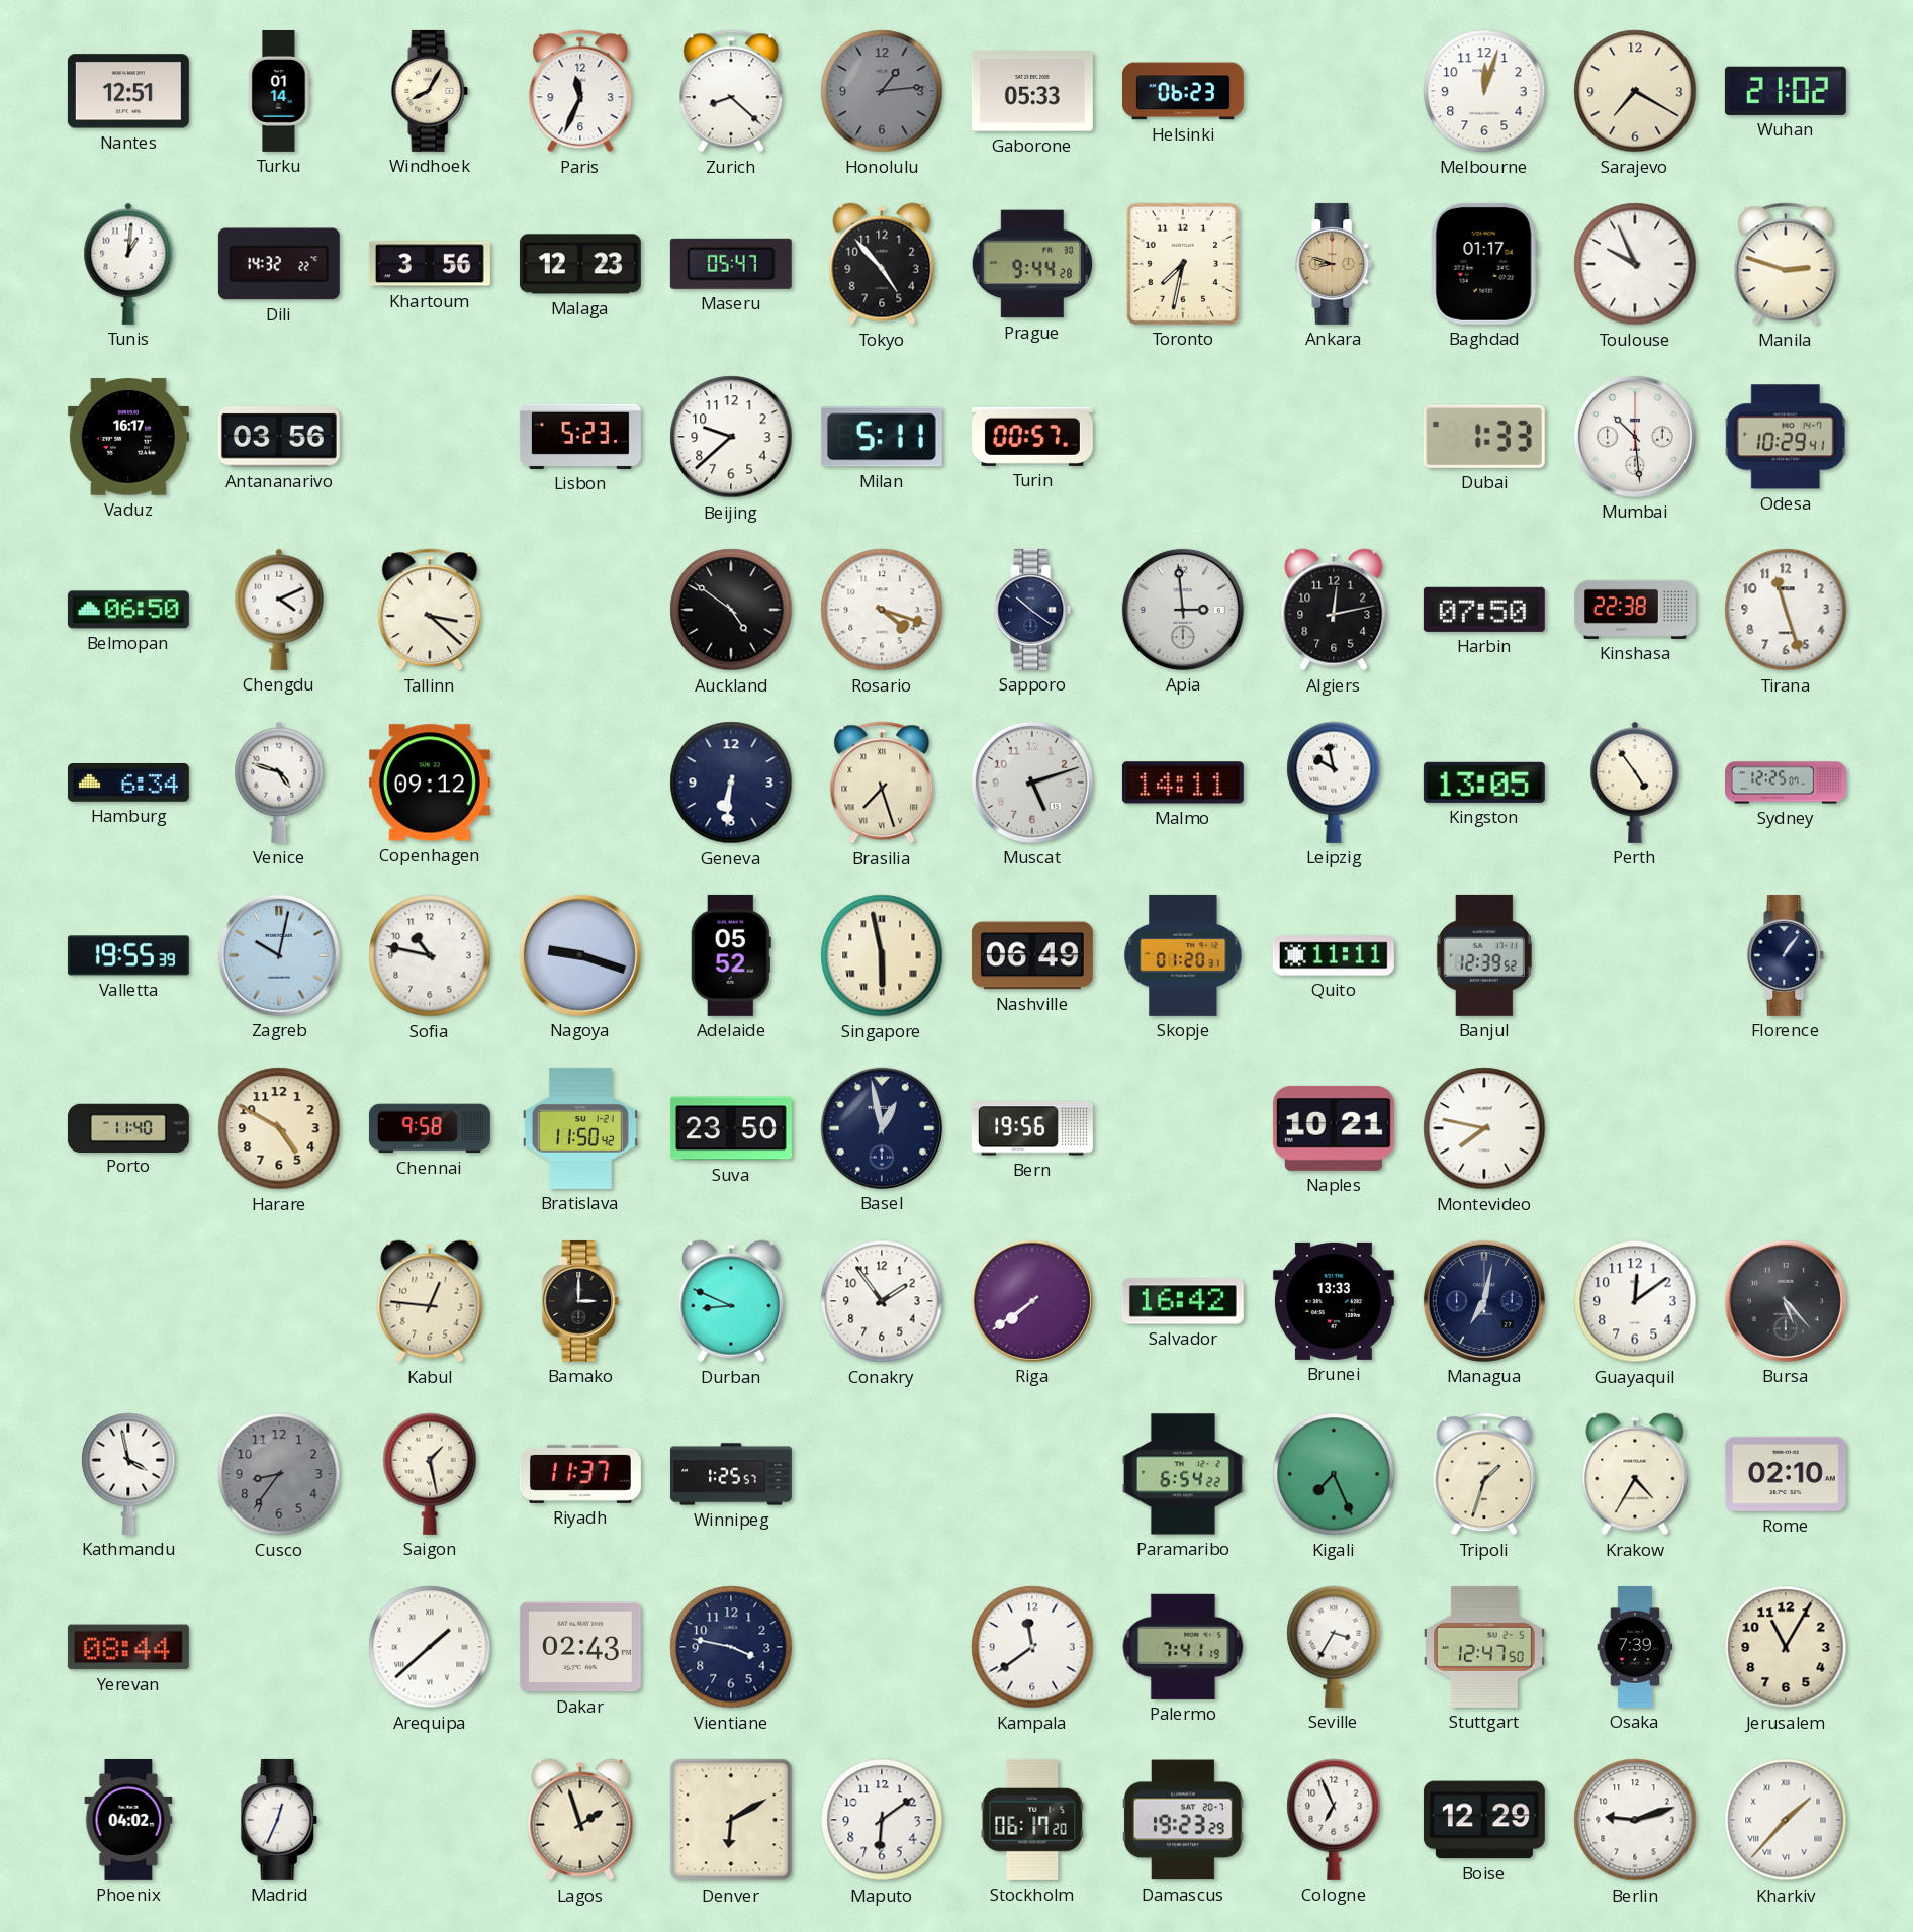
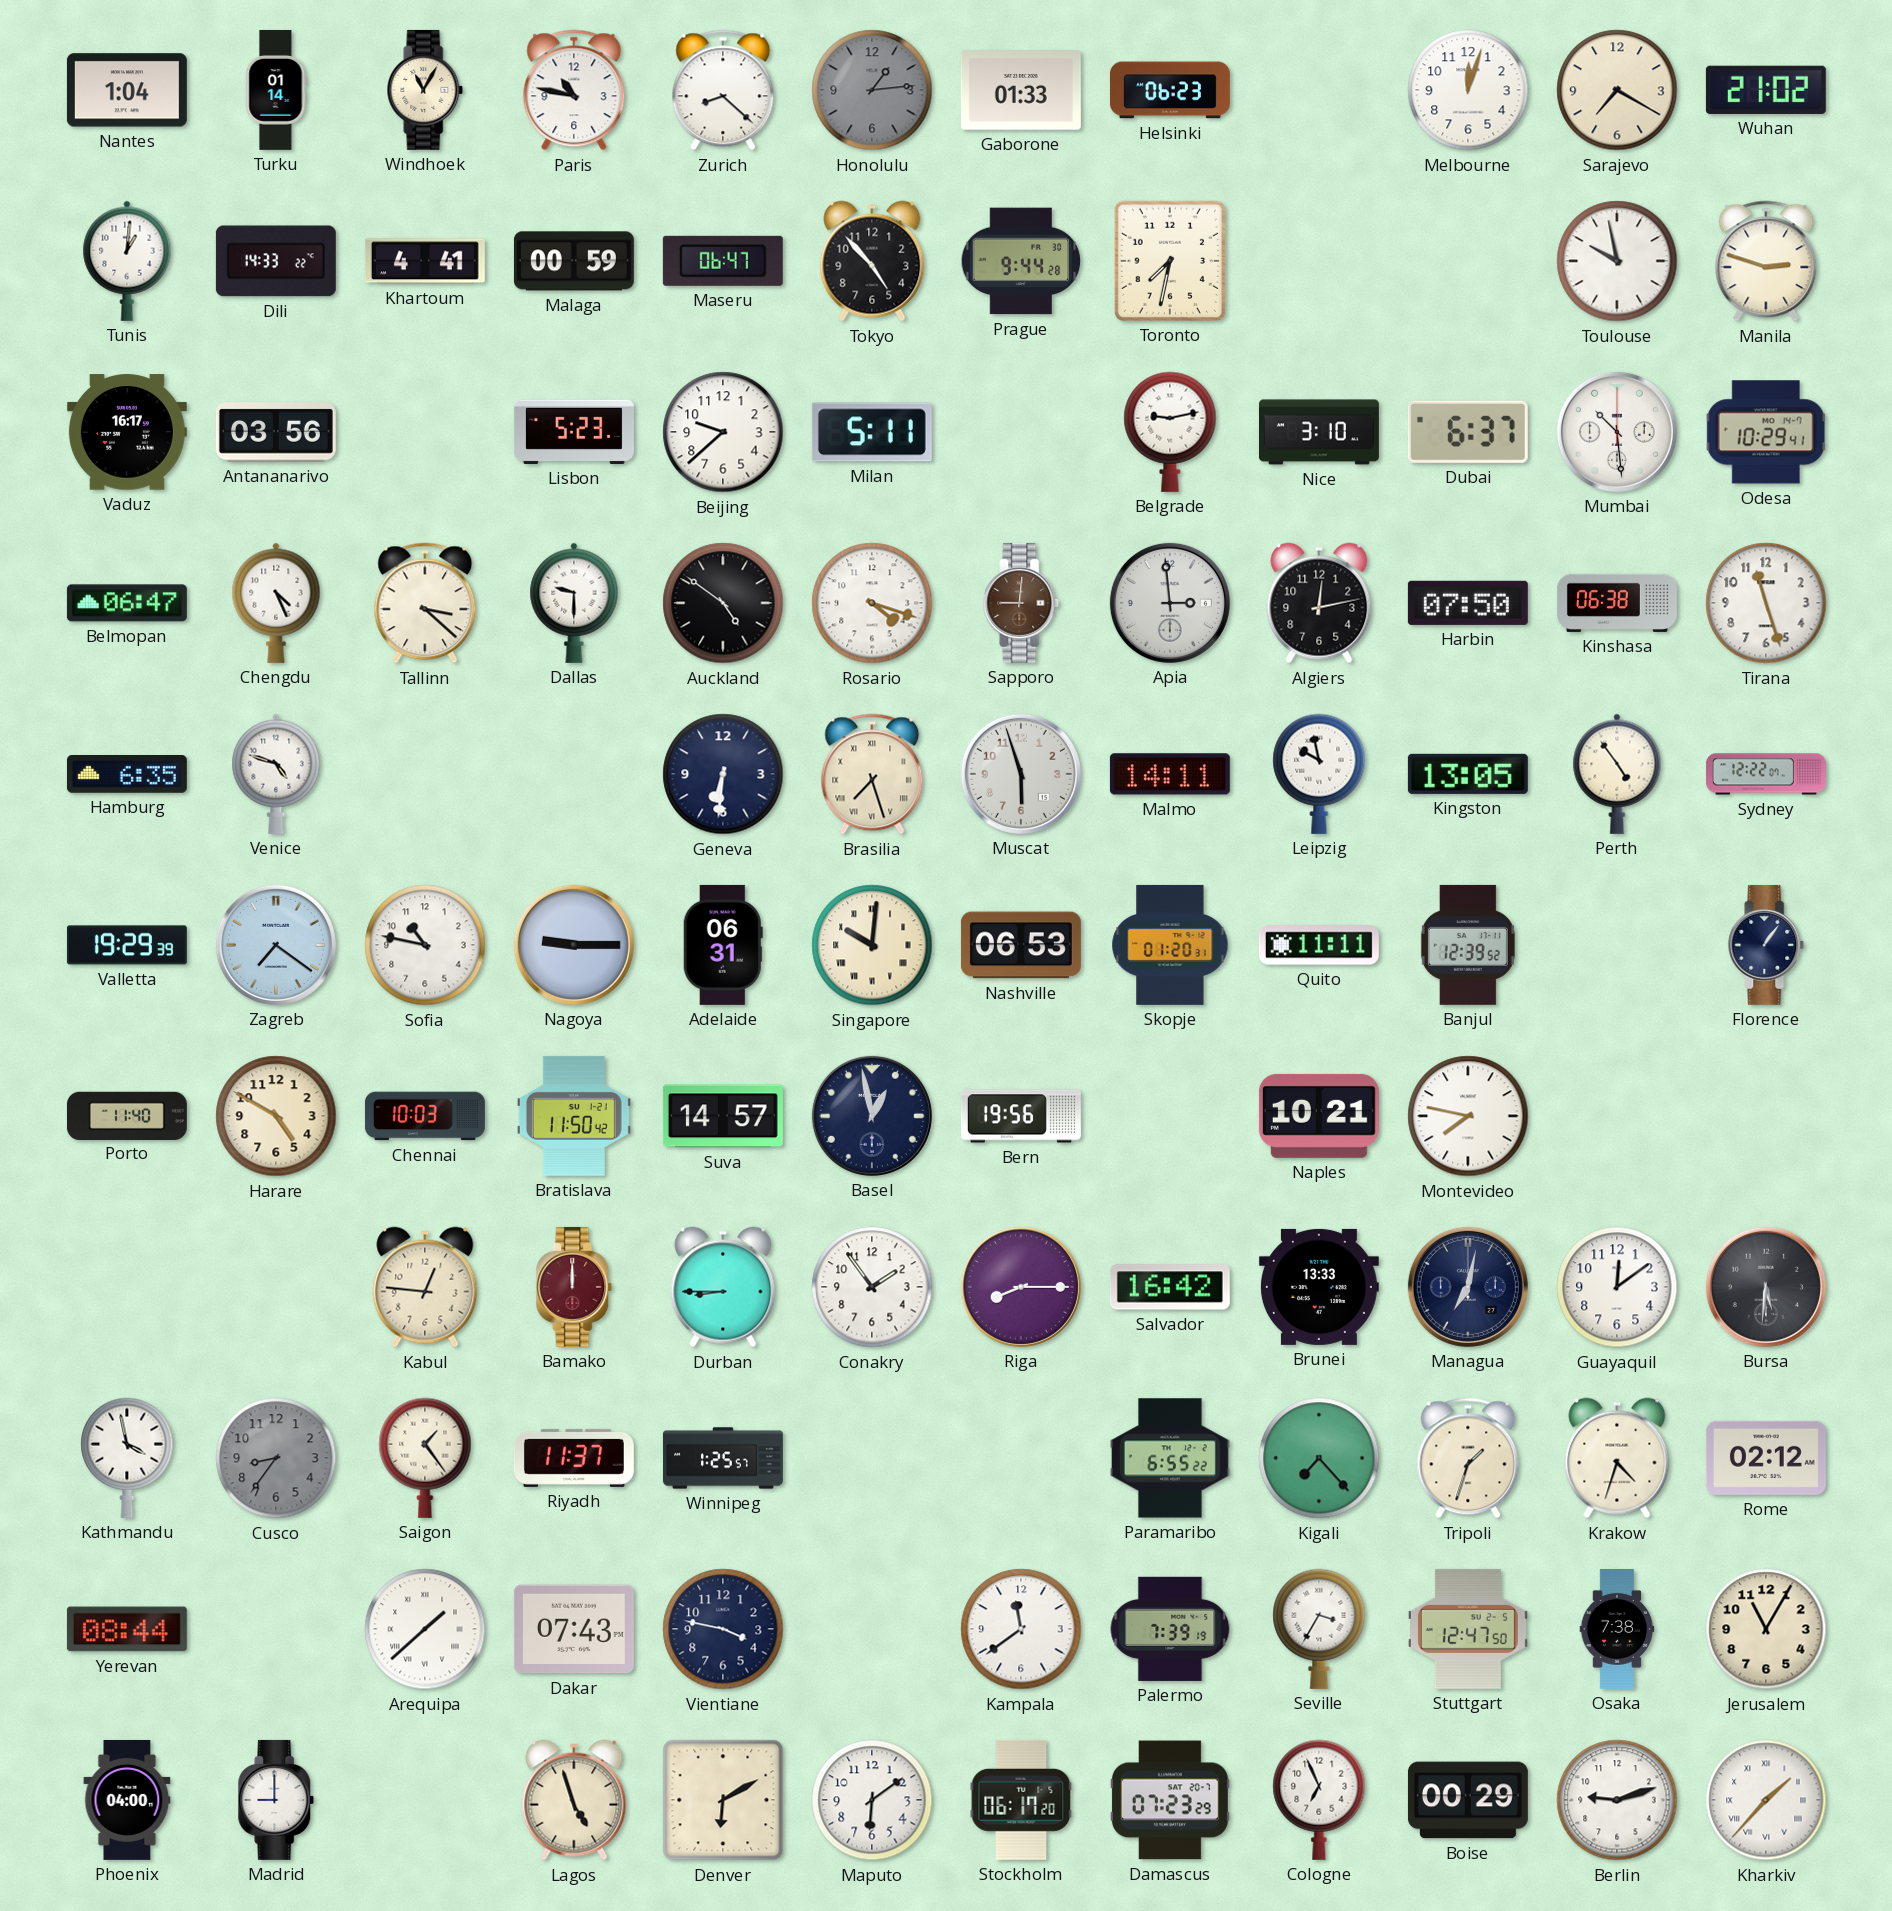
Nantes: 12:51 -> 1:04 (127, 90)
Windhoek: 8:05 -> 11:05 (425, 90)
Paris: 11:34 -> 10:47 (574, 90)
Gaborone: 05:33 -> 01:33 (1021, 90)
Dili: 14:32 -> 14:33 (276, 261)
Khartoum: 3:56 -> 4:41 (425, 261)
Malaga: 12:23 -> 00:59 (574, 261)
Maseru: 05:47 -> 06:47 (723, 261)
Ankara: 8:48 -> none (1334, 264)
Baghdad: 01:17 -> none (1484, 264)
Toulouse: 9:56 -> 9:58 (1617, 261)
Turin: 00:57 -> none (1032, 437)
Belgrade: none -> 9:13 (1170, 432)
Nice: none -> 3:10 (1319, 432)
Dubai: 1:33 -> 6:37 (1468, 432)
Belmopan: 06:50 -> 06:47 (127, 603)
Chengdu: 4:11 -> 4:26 (276, 603)
Dallas: none -> 9:30 (574, 603)
Sapporo: 10:21 -> 9:01 (1021, 603)
Sapporo dial: navy -> brown (1021, 603)
Kinshasa: 22:38 -> 06:38 (1617, 603)
Hamburg: 6:34 -> 6:35 (127, 774)
Copenhagen: 09:12 -> none (430, 783)
Muscat: 5:12 -> 5:57 (1021, 774)
Sydney: 12:25 -> 12:22 (1766, 774)
Valletta: 19:55 -> 19:29 (127, 945)
Zagreb: 10:02 -> 7:21 (276, 945)
Nagoya: 9:18 -> 9:15 (574, 945)
Adelaide: 05:52 -> 06:31 (723, 945)
Singapore: 5:58 -> 10:01 (872, 945)
Nashville: 06:49 -> 06:53 (1021, 945)
Chennai: 9:58 -> 10:03 (425, 1116)
Suva: 23:50 -> 14:57 (723, 1116)
Bamako: 3:00 -> 12:00 (574, 1287)
Bamako dial: black -> burgundy (574, 1287)
Durban: 8:49 -> 8:45 (723, 1287)
Riga: 7:39 -> 8:15 (1021, 1287)
Bursa: 5:23 -> 5:31 (1766, 1287)
Saigon: 1:28 -> 1:24 (425, 1458)
Paramaribo: 6:54 -> 6:55 (1170, 1458)
Kigali: 7:26 -> 7:23 (1319, 1458)
Krakow: 4:35 -> 4:33 (1617, 1458)
Rome: 02:10 -> 02:12 (1766, 1458)
Dakar: 02:43 -> 07:43 (574, 1629)
Palermo: 7:41 -> 7:39 (1170, 1629)
Osaka: 7:39 -> 7:38 (1617, 1629)
Phoenix: 04:02 -> 04:00 (127, 1800)
Madrid: 12:34 -> 9:00 (276, 1800)
Lagos: 1:57 -> 4:57 (574, 1800)
Damascus: 19:23 -> 07:23 (1170, 1800)
Boise: 12:29 -> 00:29 (1468, 1800)
